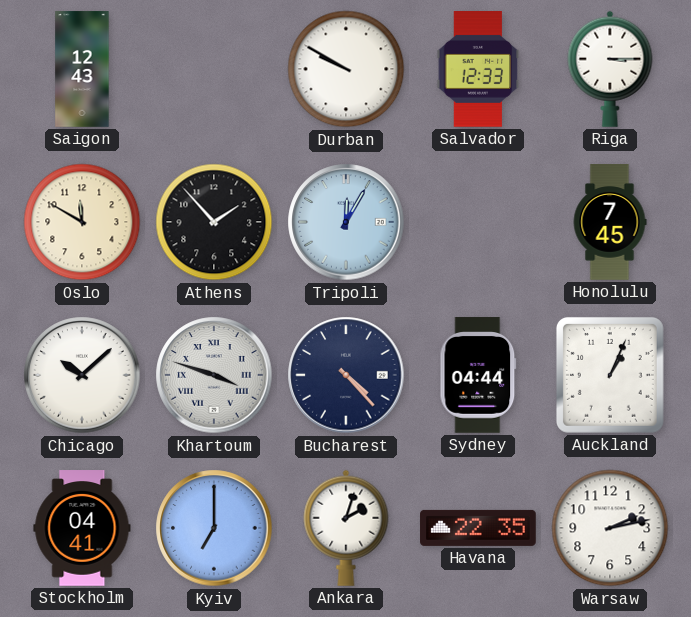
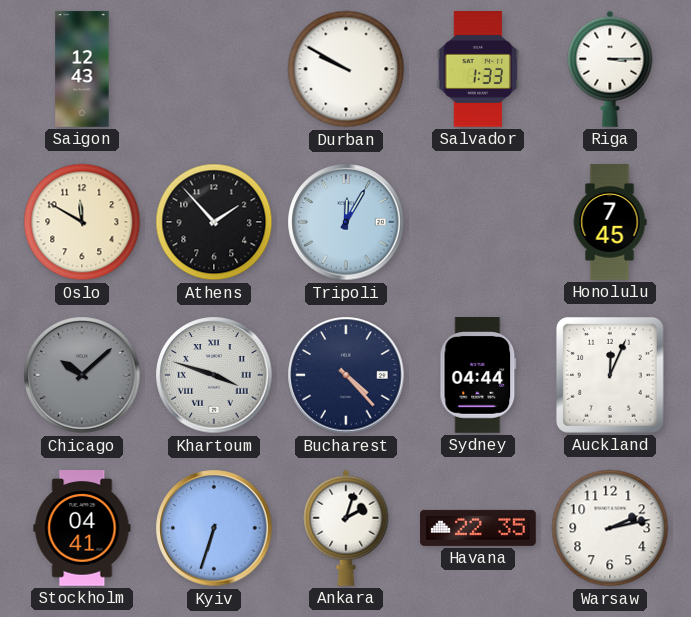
Salvador: 12:33 -> 1:33 (478, 69)
Chicago dial: white -> grey (82, 375)
Auckland: 1:04 -> 12:04 (610, 375)
Kyiv: 7:00 -> 6:33 (214, 528)
